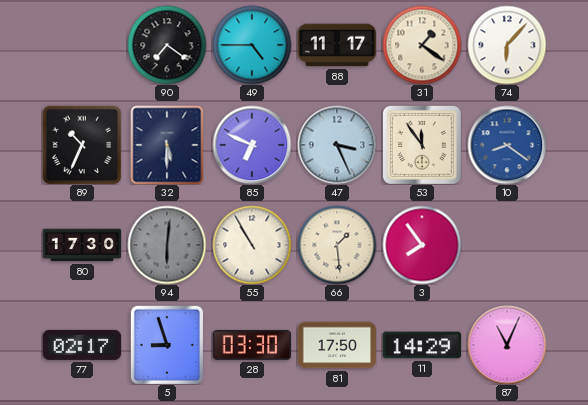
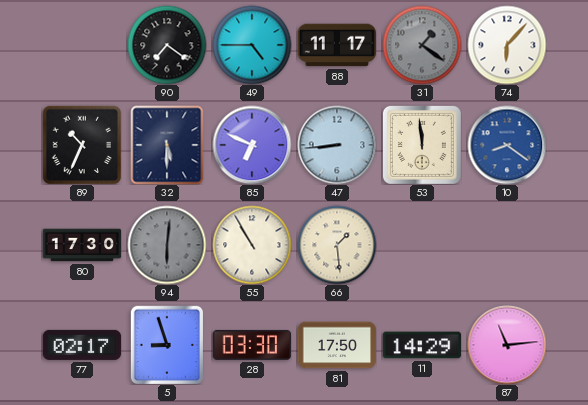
31 dial: cream -> grey (422, 45)
47: 3:26 -> 8:44 (337, 145)
53: 11:54 -> 11:59 (422, 145)
3: 7:54 -> none (422, 245)
87: 11:04 -> 11:14 (507, 345)
